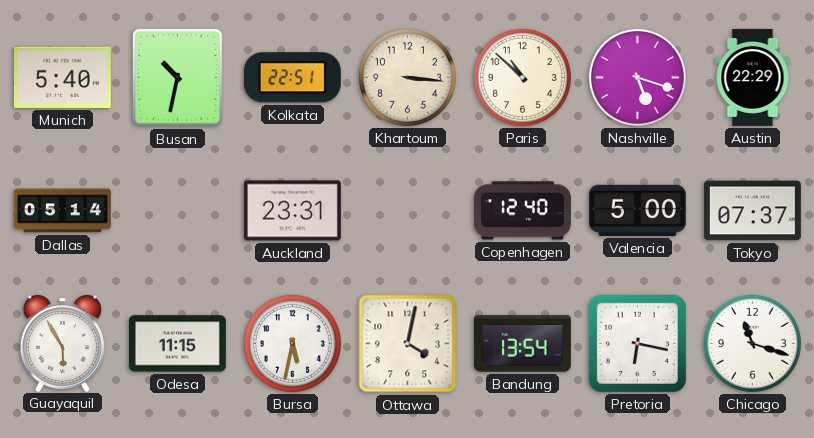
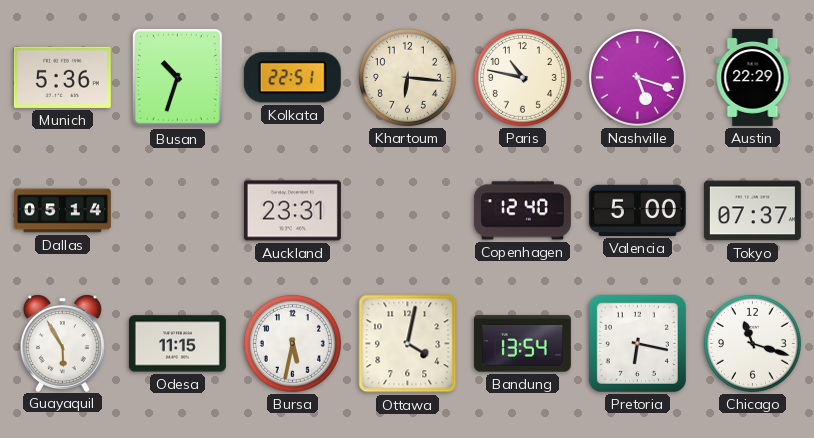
Munich: 5:40 -> 5:36 (62, 77)
Busan: 10:32 -> 10:33 (177, 77)
Khartoum: 3:16 -> 6:16 (407, 77)
Paris: 10:52 -> 10:47 (522, 77)
